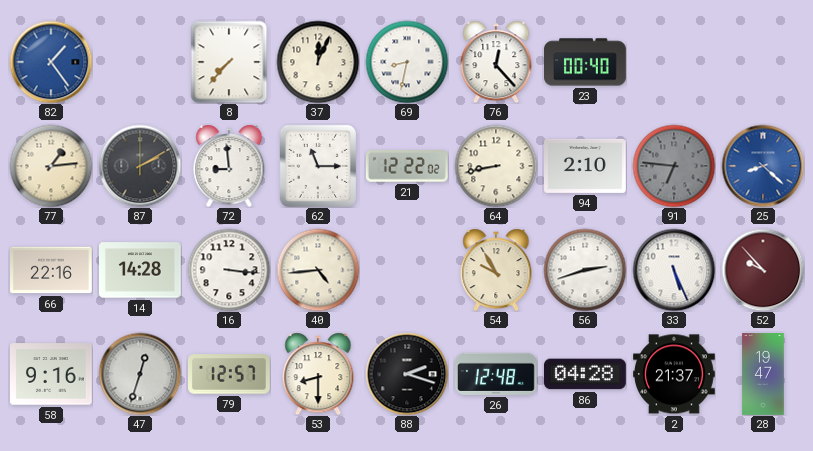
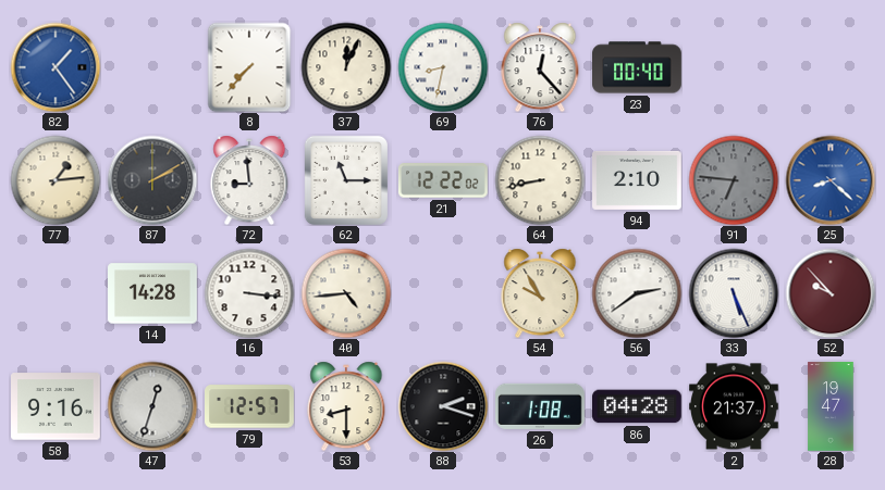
66: 22:16 -> none (52, 270)
56: 2:42 -> 2:39 (637, 293)
26: 12:48 -> 1:08 (541, 406)
